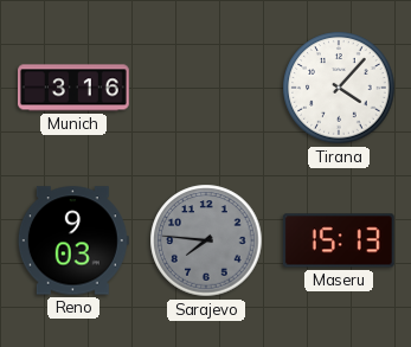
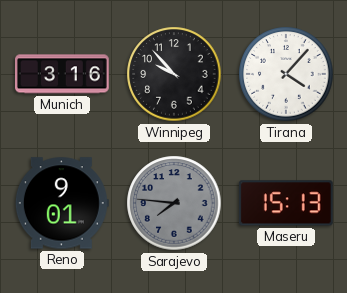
Winnipeg: none -> 9:53 (174, 74)
Reno: 9:03 -> 9:01 (62, 203)
